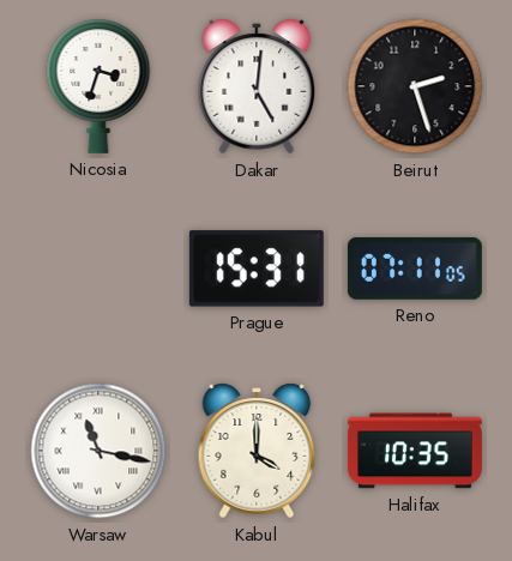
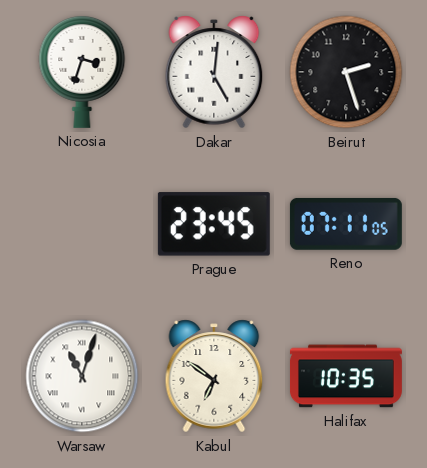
Prague: 15:31 -> 23:45 (214, 224)
Warsaw: 11:17 -> 11:03 (82, 376)
Kabul: 4:00 -> 6:51 (214, 376)
